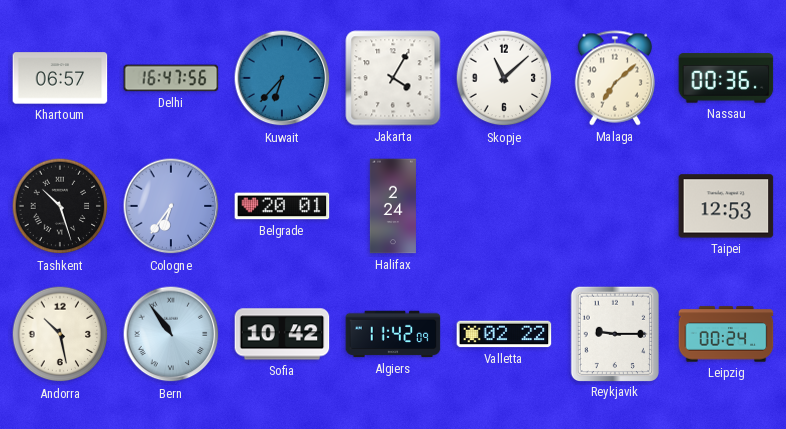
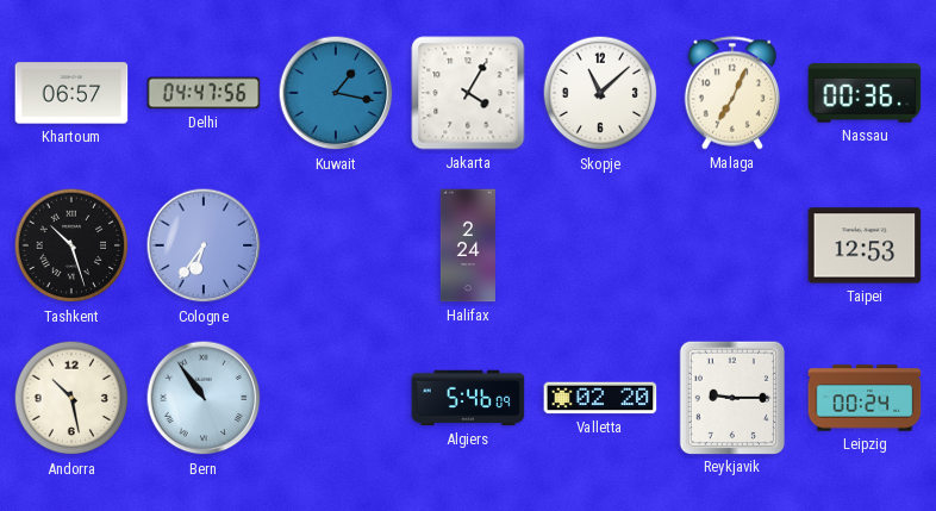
Delhi: 16:47 -> 04:47 (204, 93)
Kuwait: 6:37 -> 1:17 (336, 93)
Malaga: 7:08 -> 7:04 (731, 93)
Belgrade: 20:01 -> none (282, 206)
Sofia: 10:42 -> none (282, 334)
Algiers: 11:42 -> 5:46 (468, 398)
Valletta: 02:22 -> 02:20 (600, 398)
